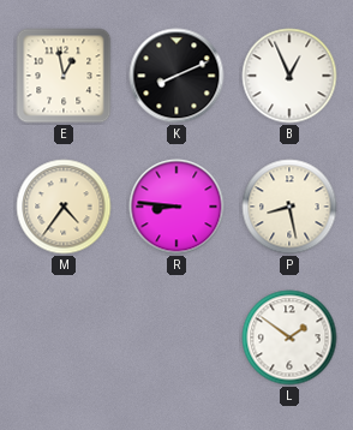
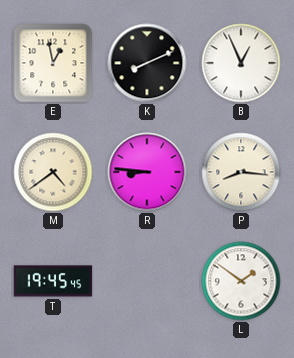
M: 4:36 -> 4:39 (53, 172)
P: 8:28 -> 8:16 (241, 172)
T: none -> 19:45 (53, 281)
